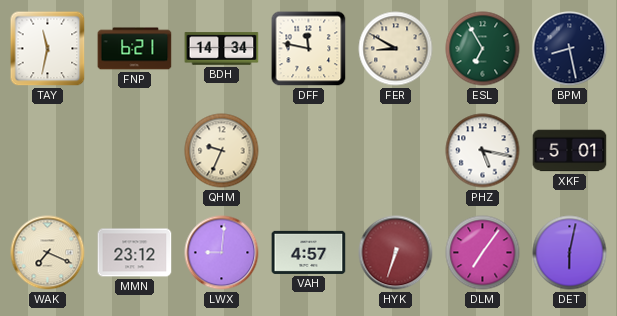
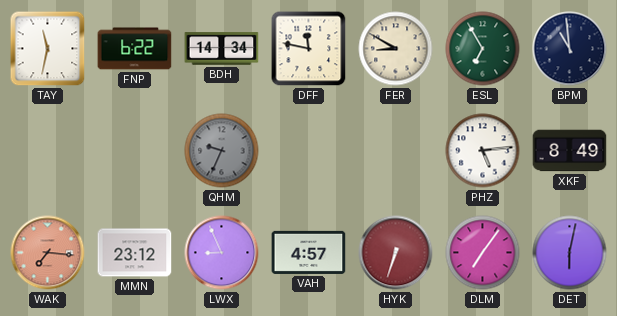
FNP: 6:21 -> 6:22 (135, 49)
BPM: 8:28 -> 10:59 (570, 49)
QHM dial: cream -> grey (222, 151)
PHZ: 5:17 -> 5:14 (483, 151)
XKF: 5:01 -> 8:49 (570, 151)
WAK: 7:19 -> 7:16 (48, 253)
WAK dial: cream -> salmon (48, 253)
LWX: 9:01 -> 8:56 (222, 253)
